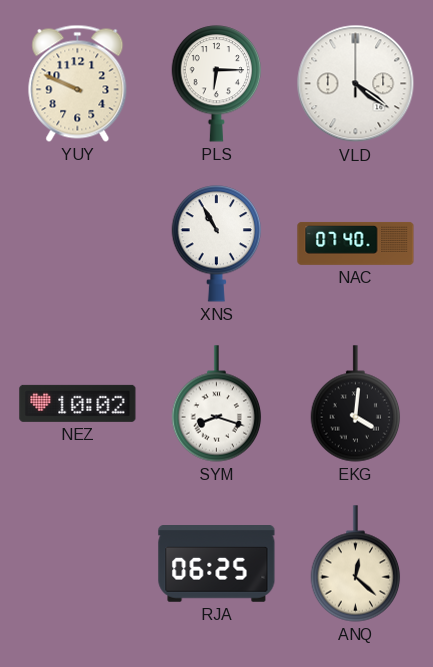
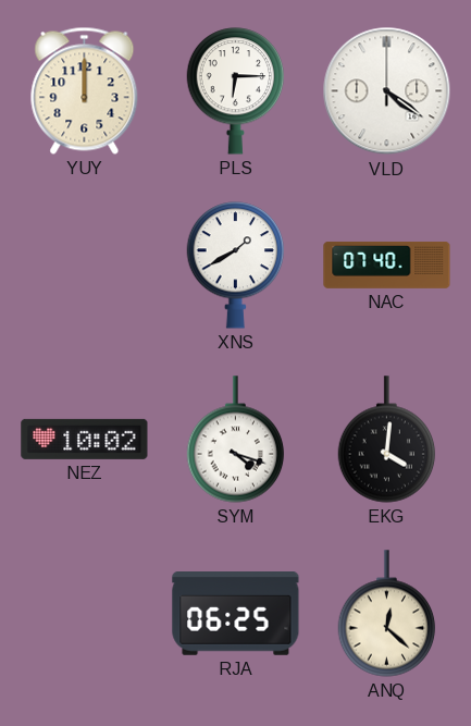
YUY: 9:49 -> 12:00 (85, 90)
XNS: 10:55 -> 1:40 (236, 266)
SYM: 8:18 -> 4:18 (236, 440)
